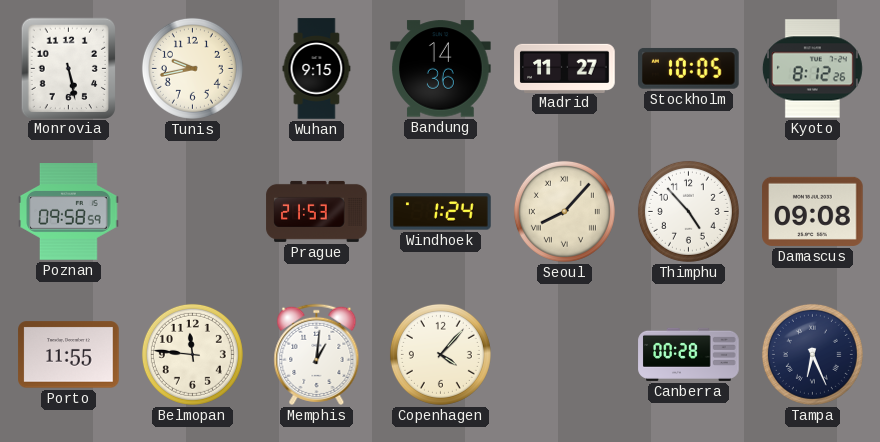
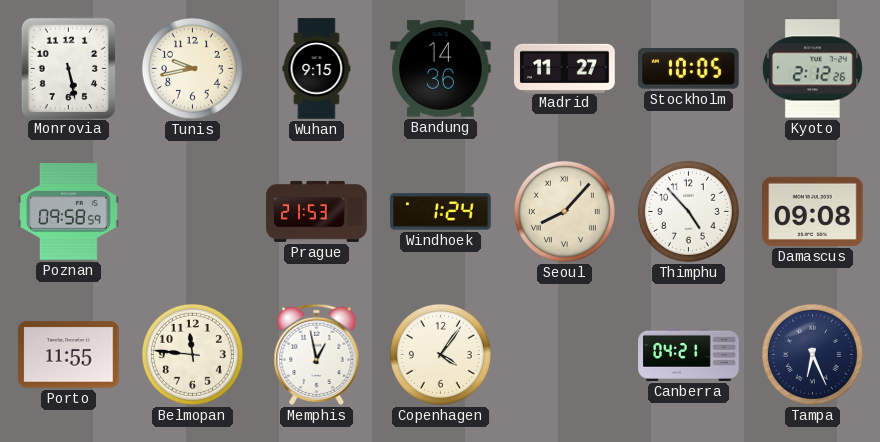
Kyoto: 8:12 -> 2:12 (812, 69)
Memphis: 1:01 -> 12:58 (317, 354)
Copenhagen: 4:07 -> 4:06 (440, 354)
Canberra: 00:28 -> 04:21 (689, 354)
